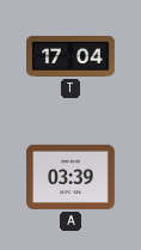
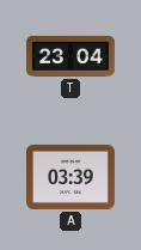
T: 17:04 -> 23:04 (72, 56)
